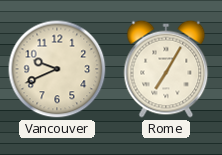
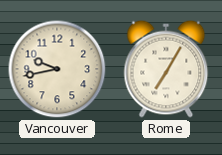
Vancouver: 9:41 -> 9:43 (57, 69)
